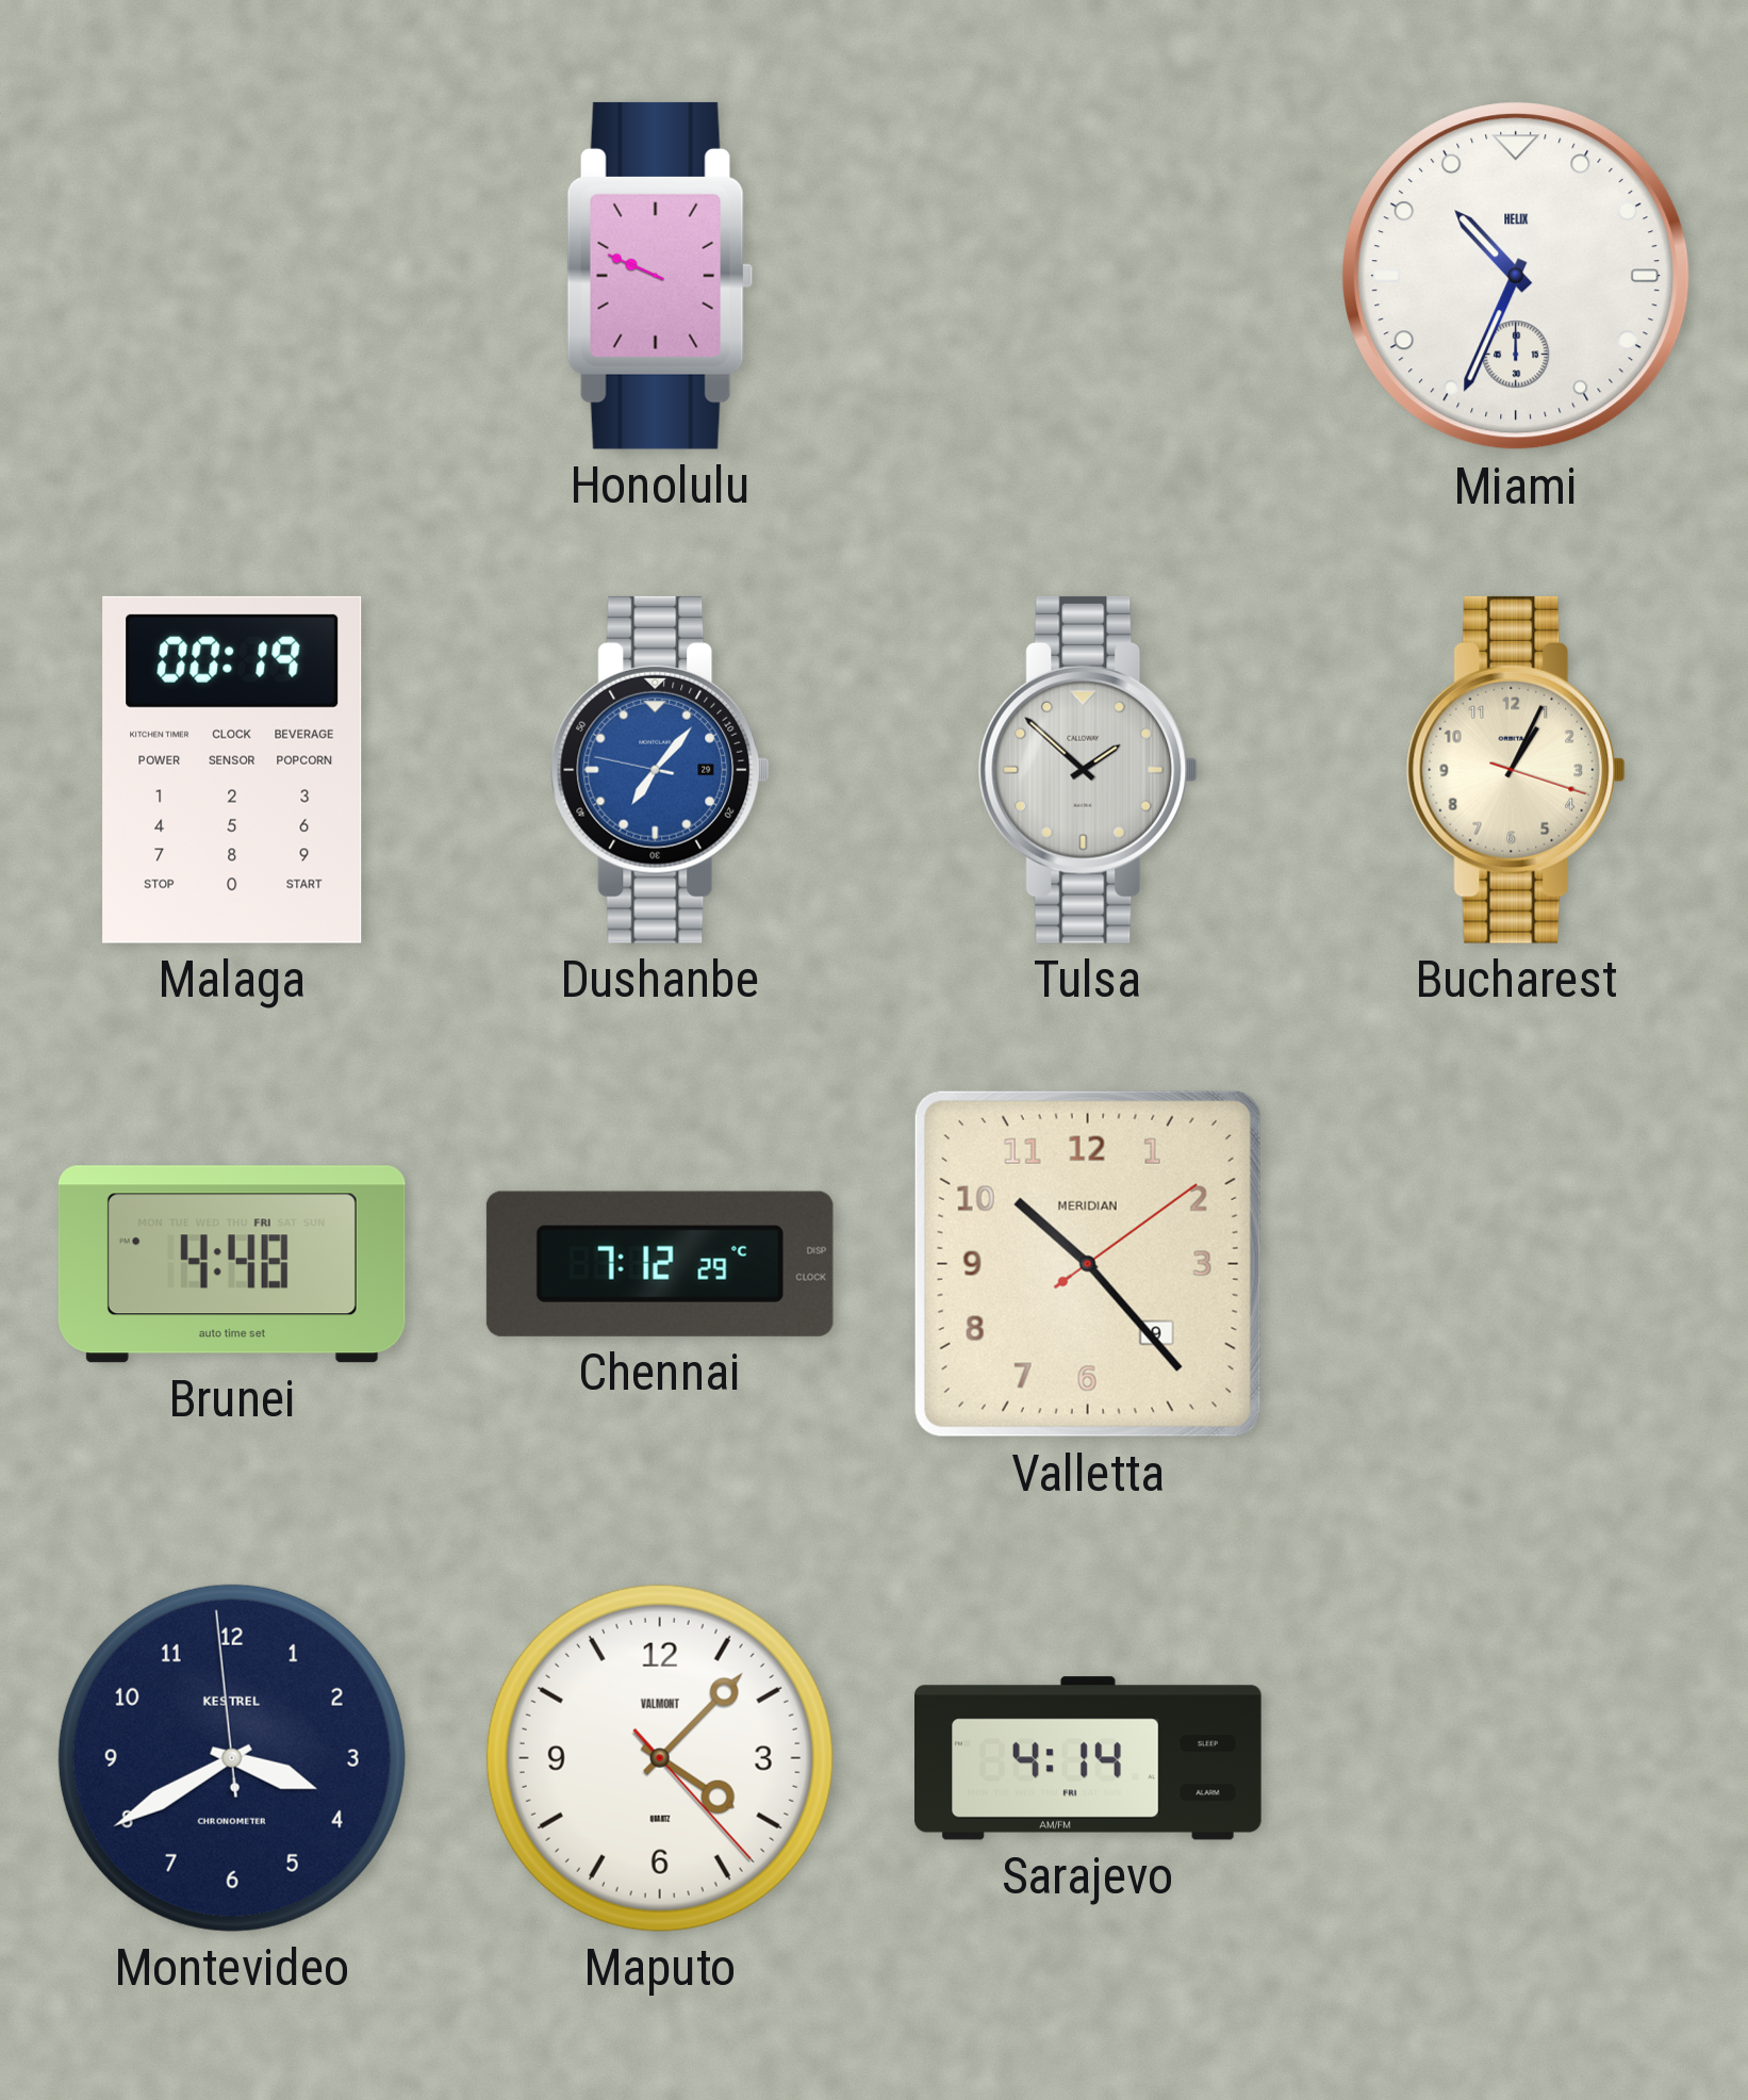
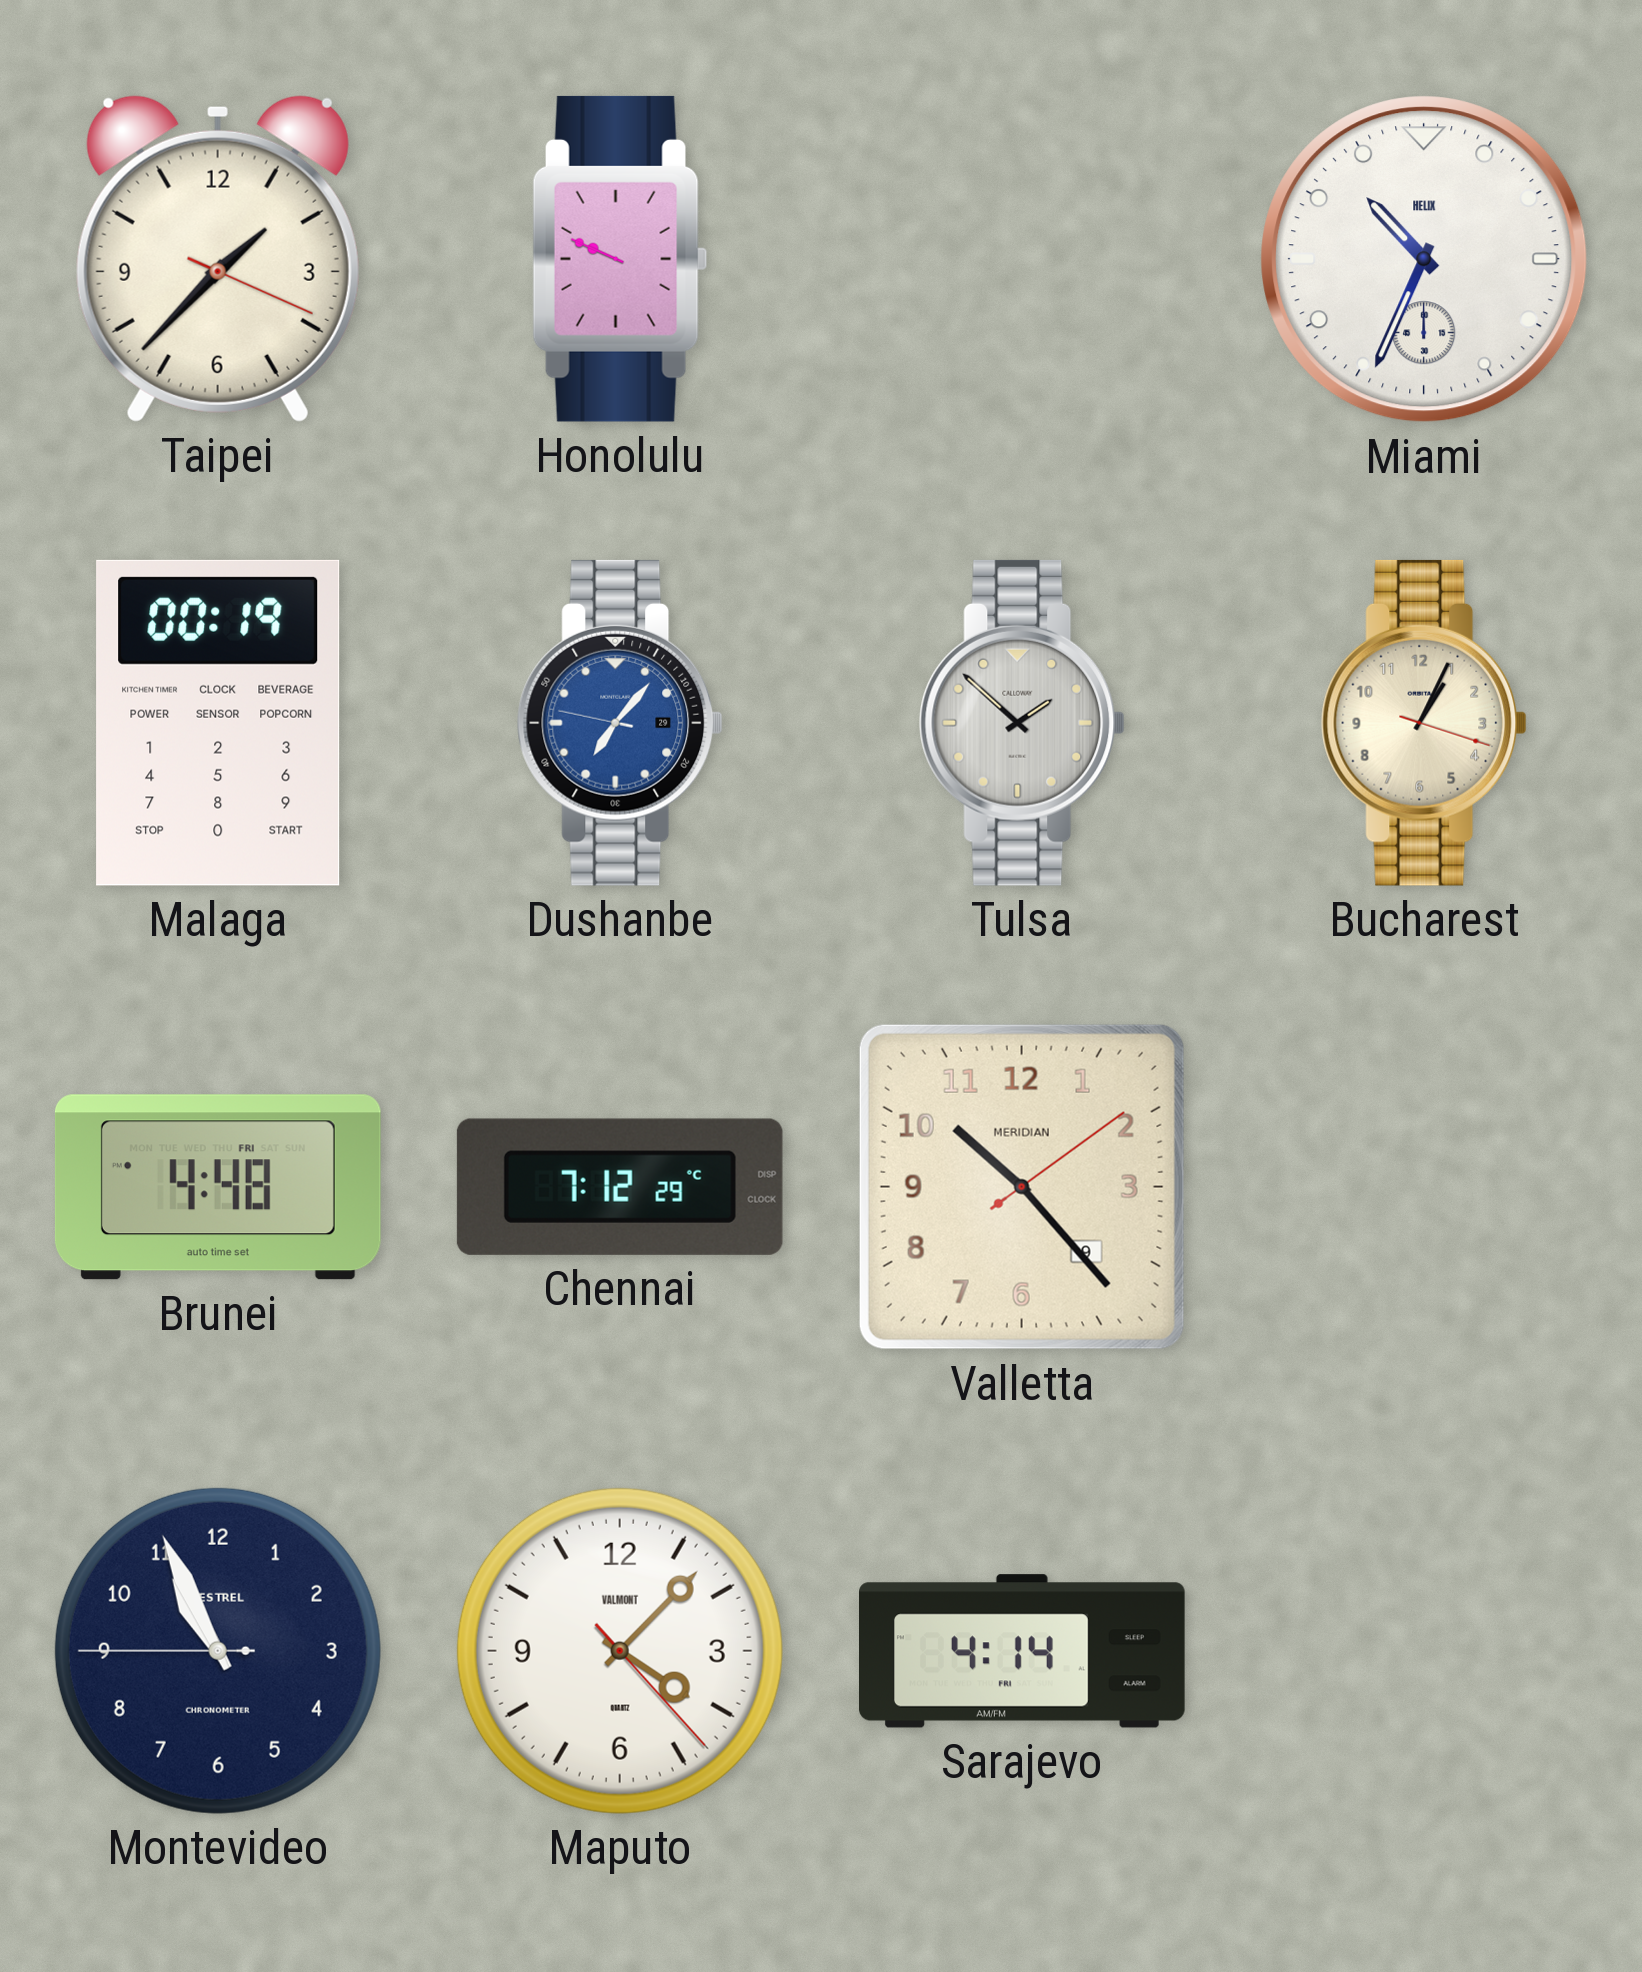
Taipei: none -> 1:37 (218, 259)
Montevideo: 3:39 -> 10:55 (218, 1651)
